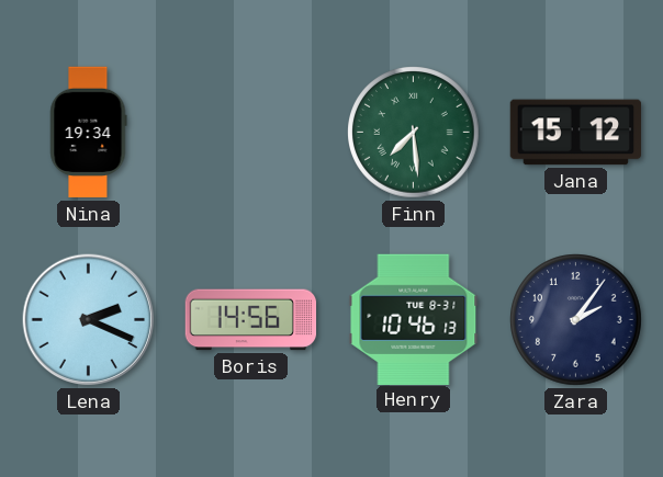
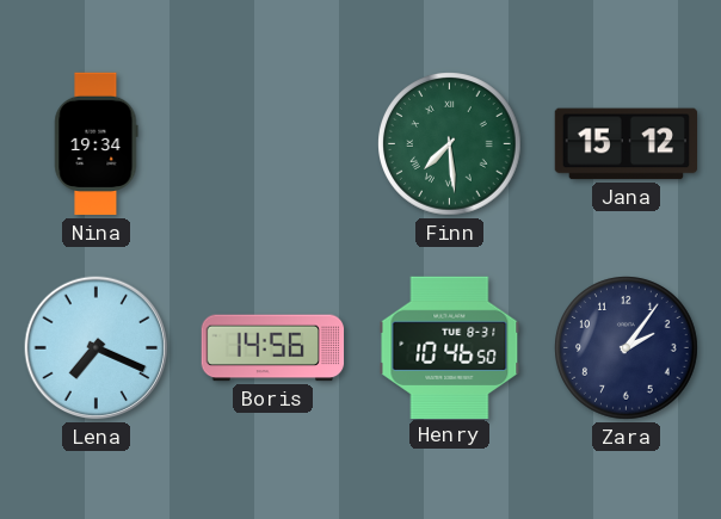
Lena: 2:19 -> 7:19 (97, 348)
Henry: 10:46:13 -> 10:46:50 (450, 347)
